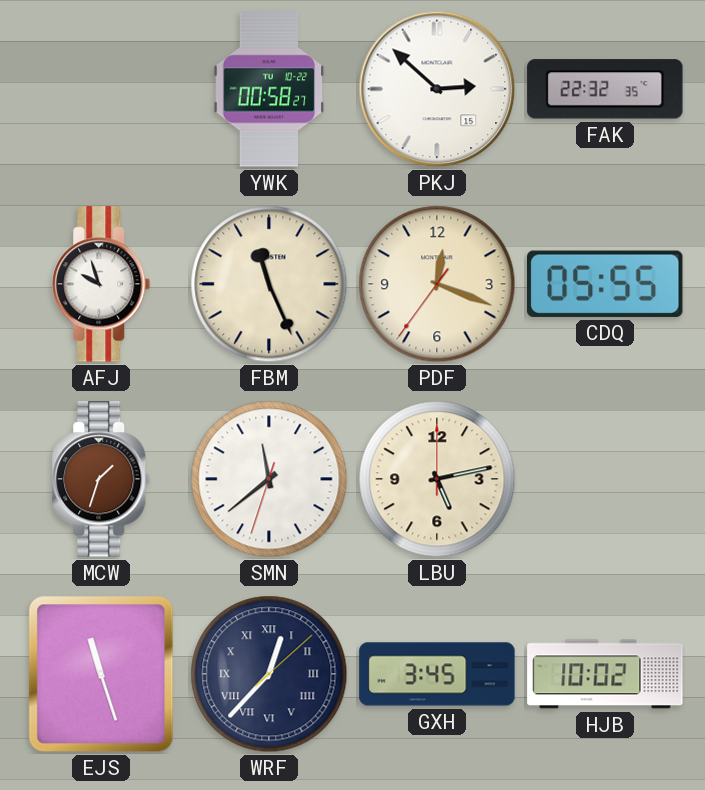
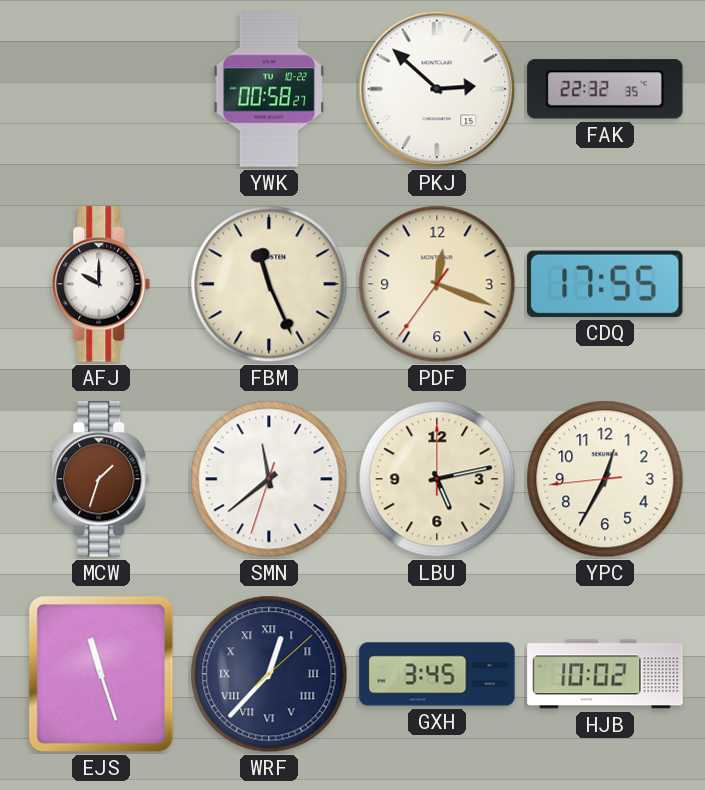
AFJ: 9:57 -> 10:00 (101, 284)
CDQ: 05:55 -> 17:55 (606, 284)
YPC: none -> 12:34 (605, 479)
